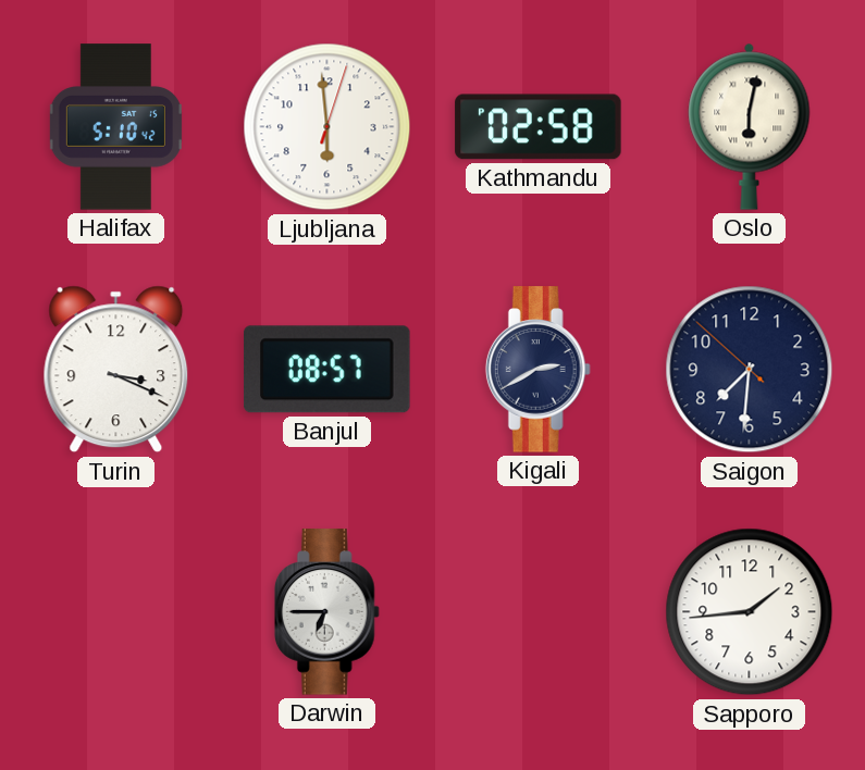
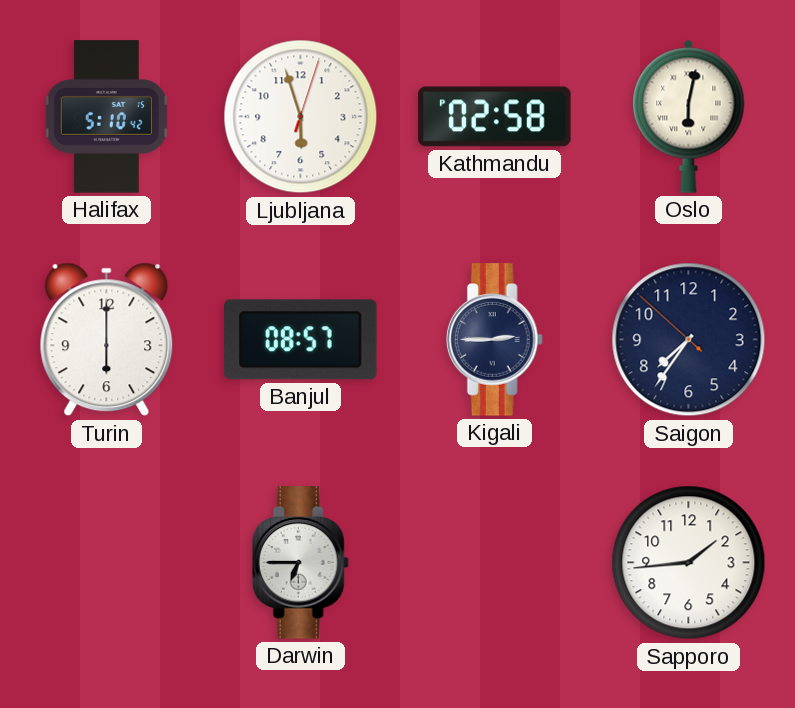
Ljubljana: 5:59 -> 5:57 (301, 117)
Turin: 3:19 -> 6:00 (107, 340)
Kigali: 2:40 -> 2:45 (494, 340)
Saigon: 7:30 -> 7:35 (689, 340)
